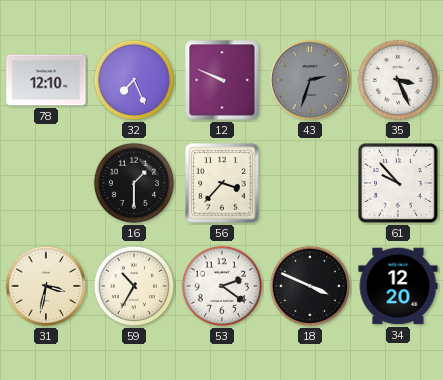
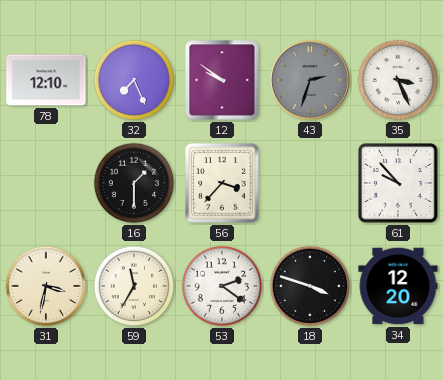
12: 9:49 -> 9:51 (222, 80)
59: 10:35 -> 11:35 (134, 286)
18: 3:49 -> 3:48 (310, 286)
